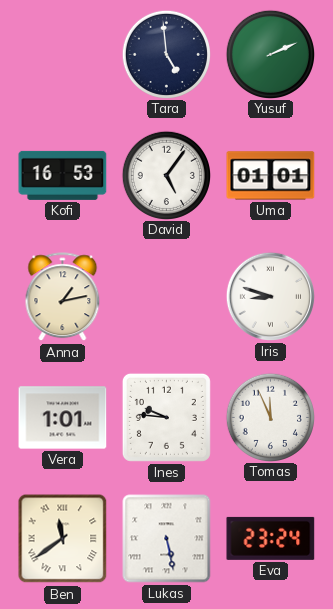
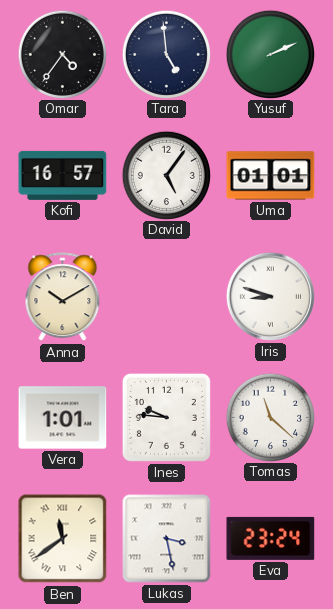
Omar: none -> 4:36 (62, 54)
Kofi: 16:53 -> 16:57 (63, 175)
Anna: 1:13 -> 10:10 (63, 297)
Tomas: 11:56 -> 11:22 (270, 417)
Lukas: 5:28 -> 3:28 (167, 539)
